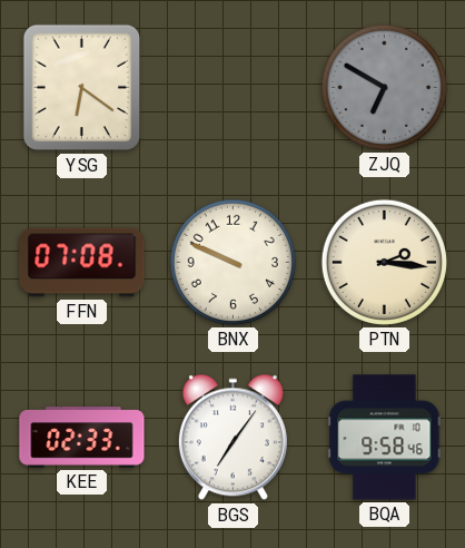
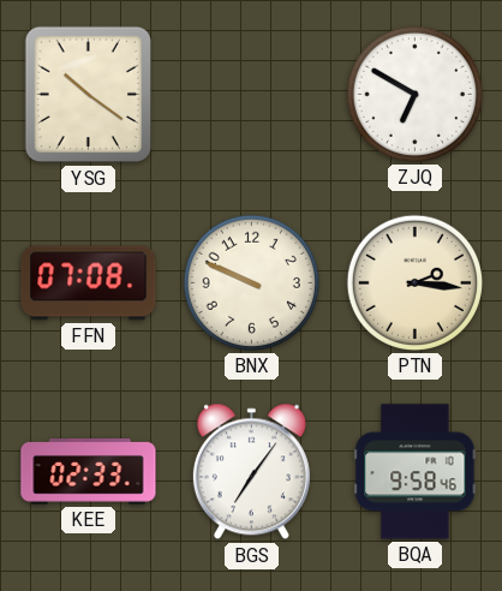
YSG: 6:21 -> 10:21 (89, 95)
ZJQ dial: grey -> white (414, 94)
